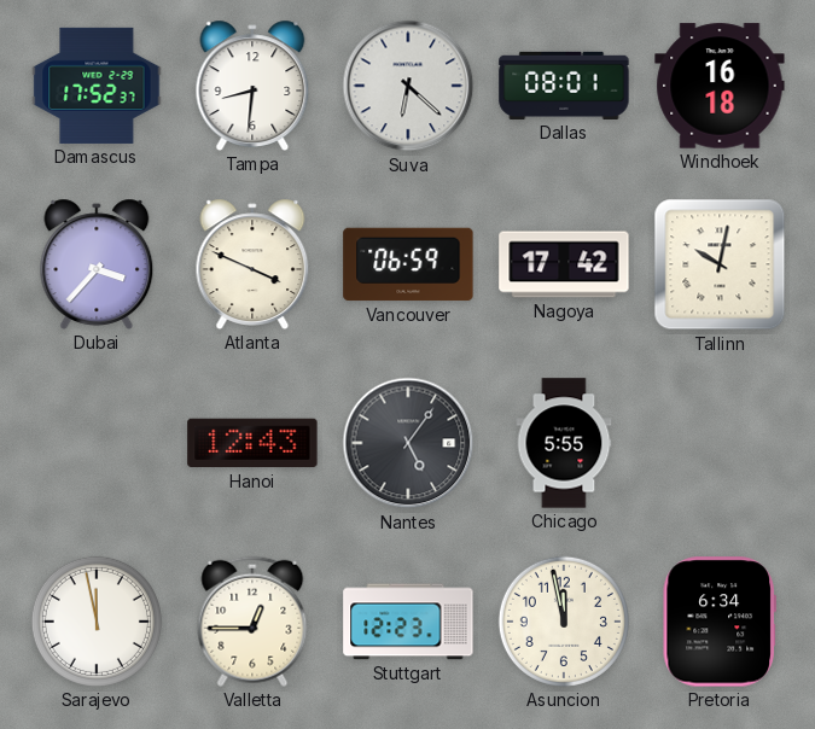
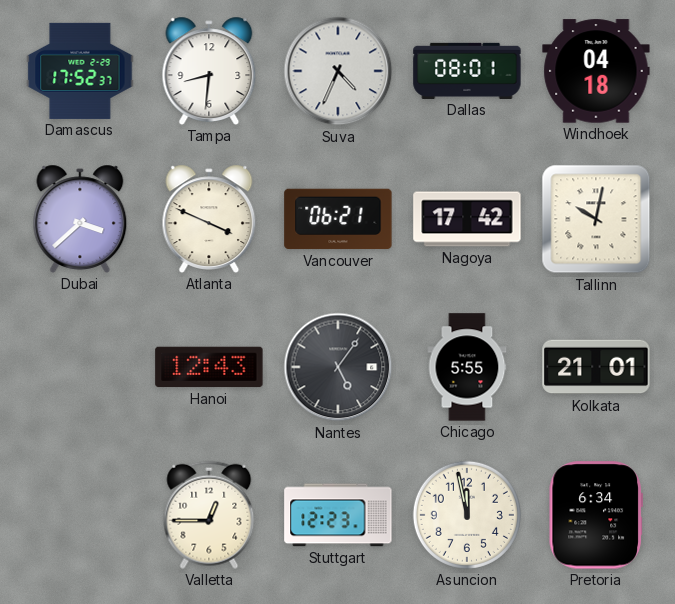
Suva: 6:22 -> 4:34 (338, 71)
Windhoek: 16:18 -> 04:18 (596, 71)
Dubai: 3:37 -> 3:38 (80, 219)
Vancouver: 06:59 -> 06:21 (338, 219)
Kolkata: none -> 21:01 (596, 367)
Sarajevo: 11:58 -> none (97, 622)
